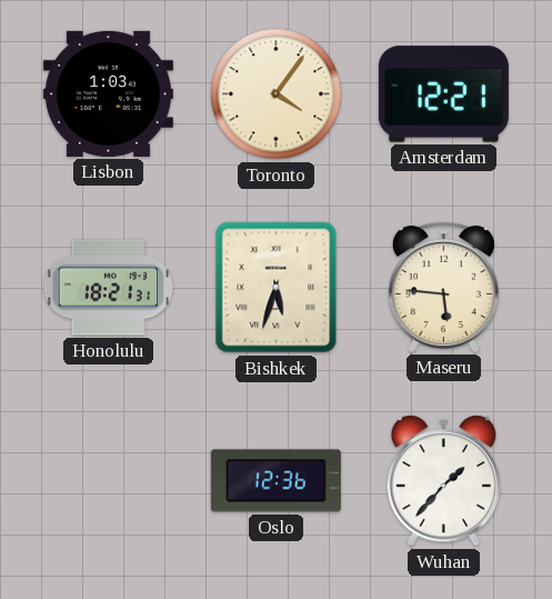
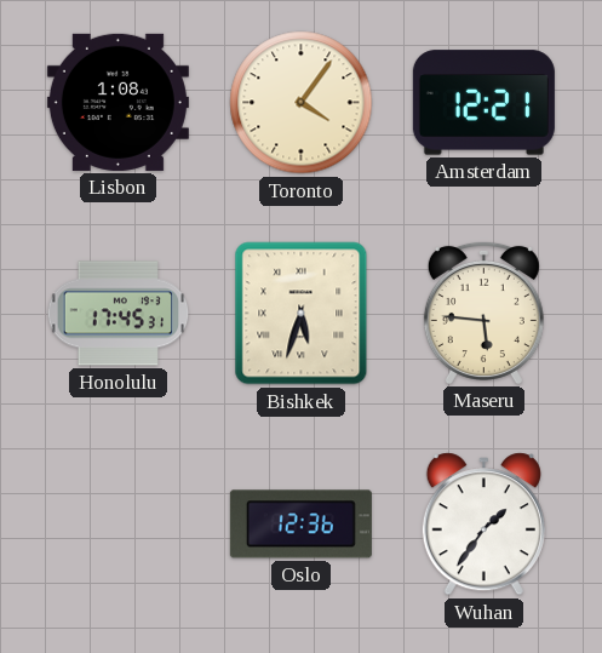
Lisbon: 1:03 -> 1:08 (117, 102)
Honolulu: 18:21 -> 17:45 (119, 314)
Wuhan: 1:37 -> 1:36 (483, 525)
